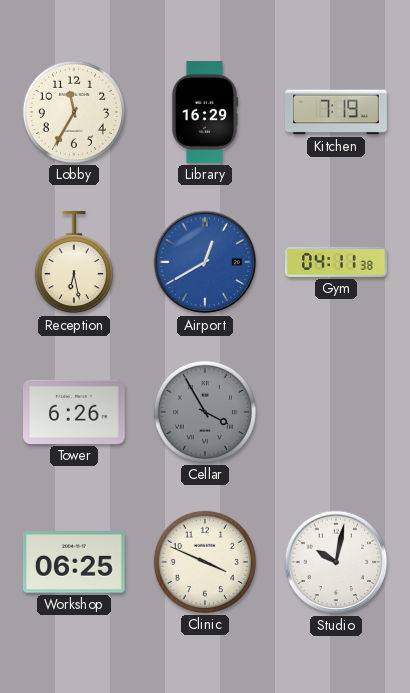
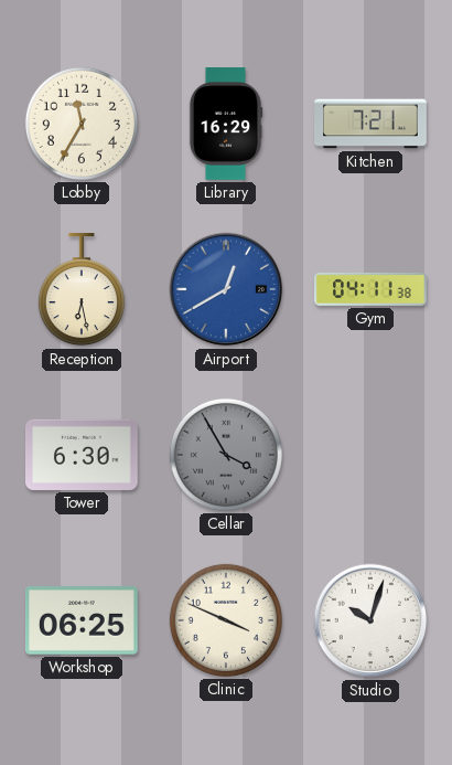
Kitchen: 7:19 -> 7:21 (372, 124)
Tower: 6:26 -> 6:30 (83, 455)
Studio: 10:02 -> 10:03 (370, 620)
